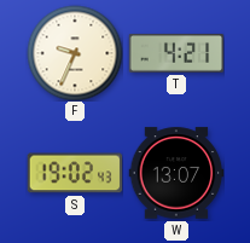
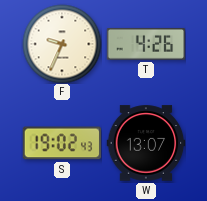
T: 4:21 -> 4:26 (146, 44)
